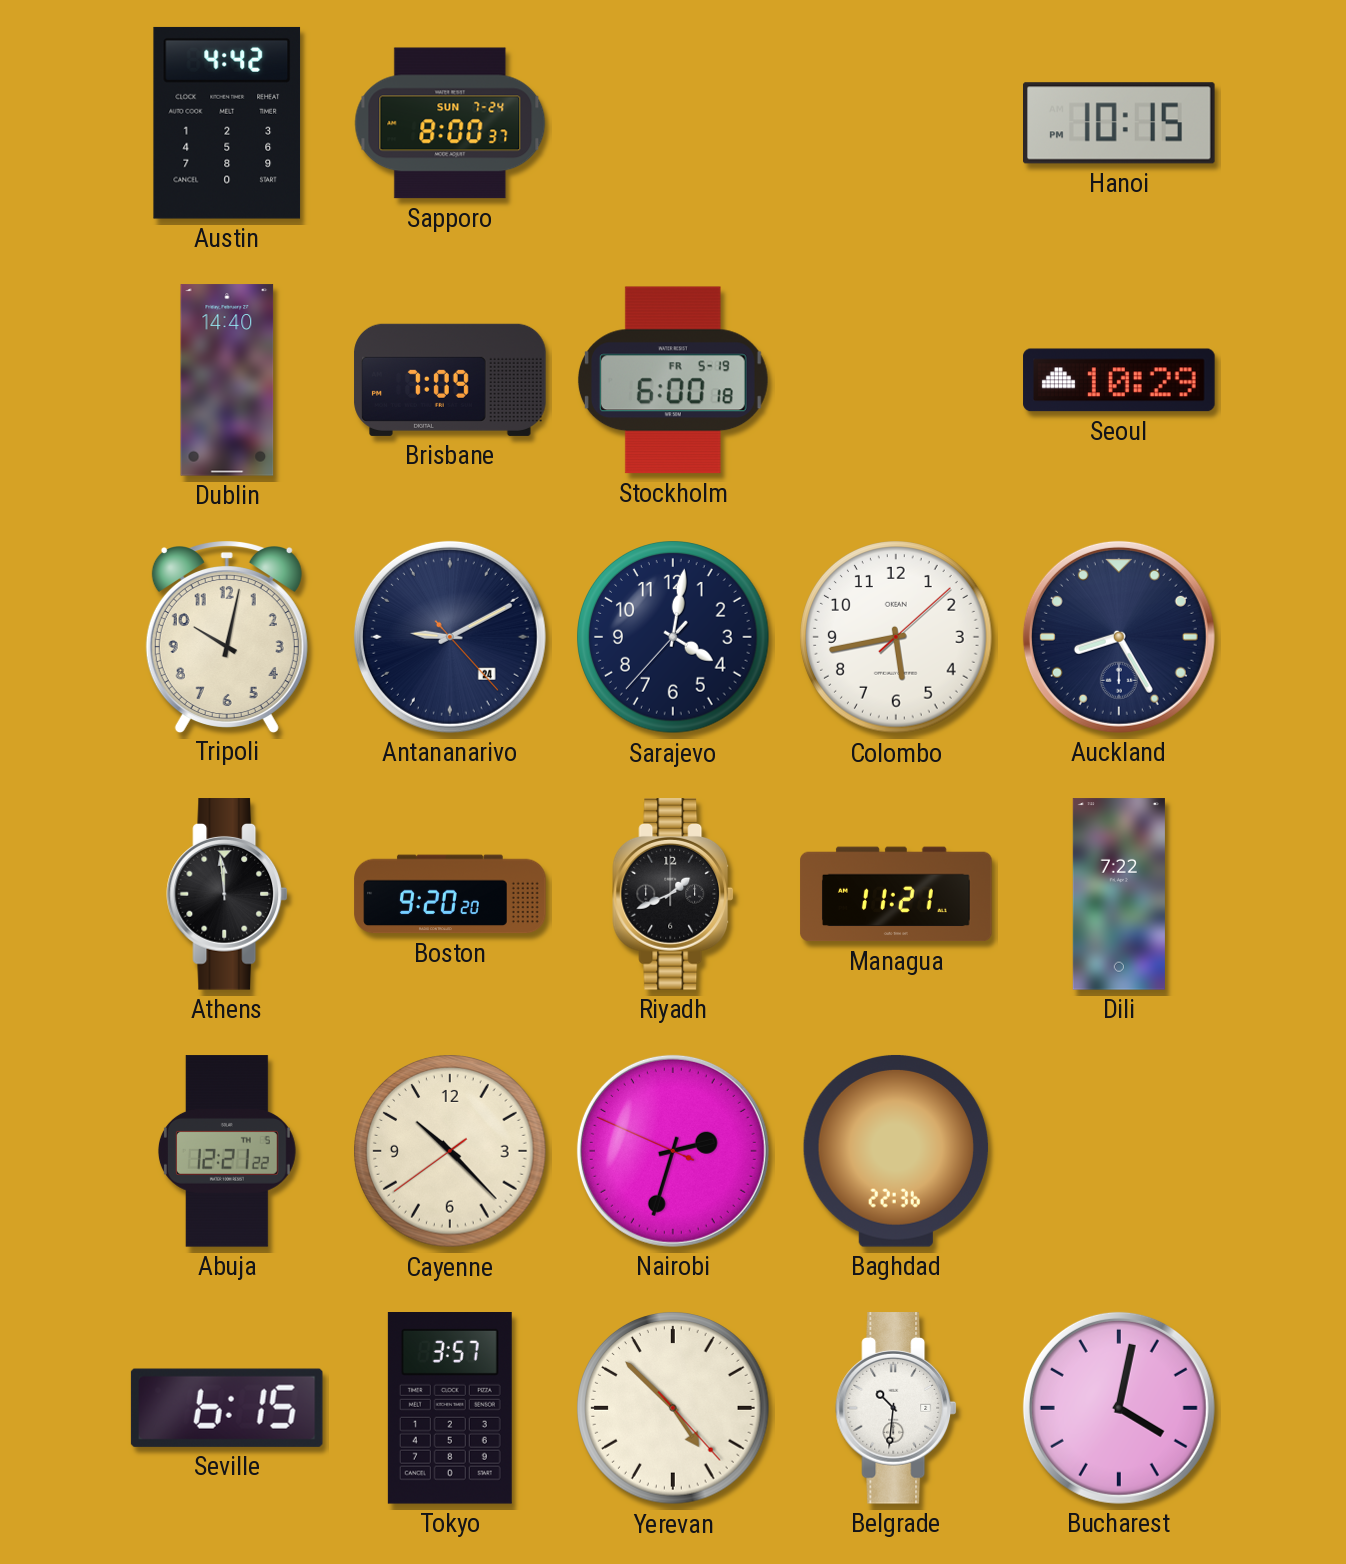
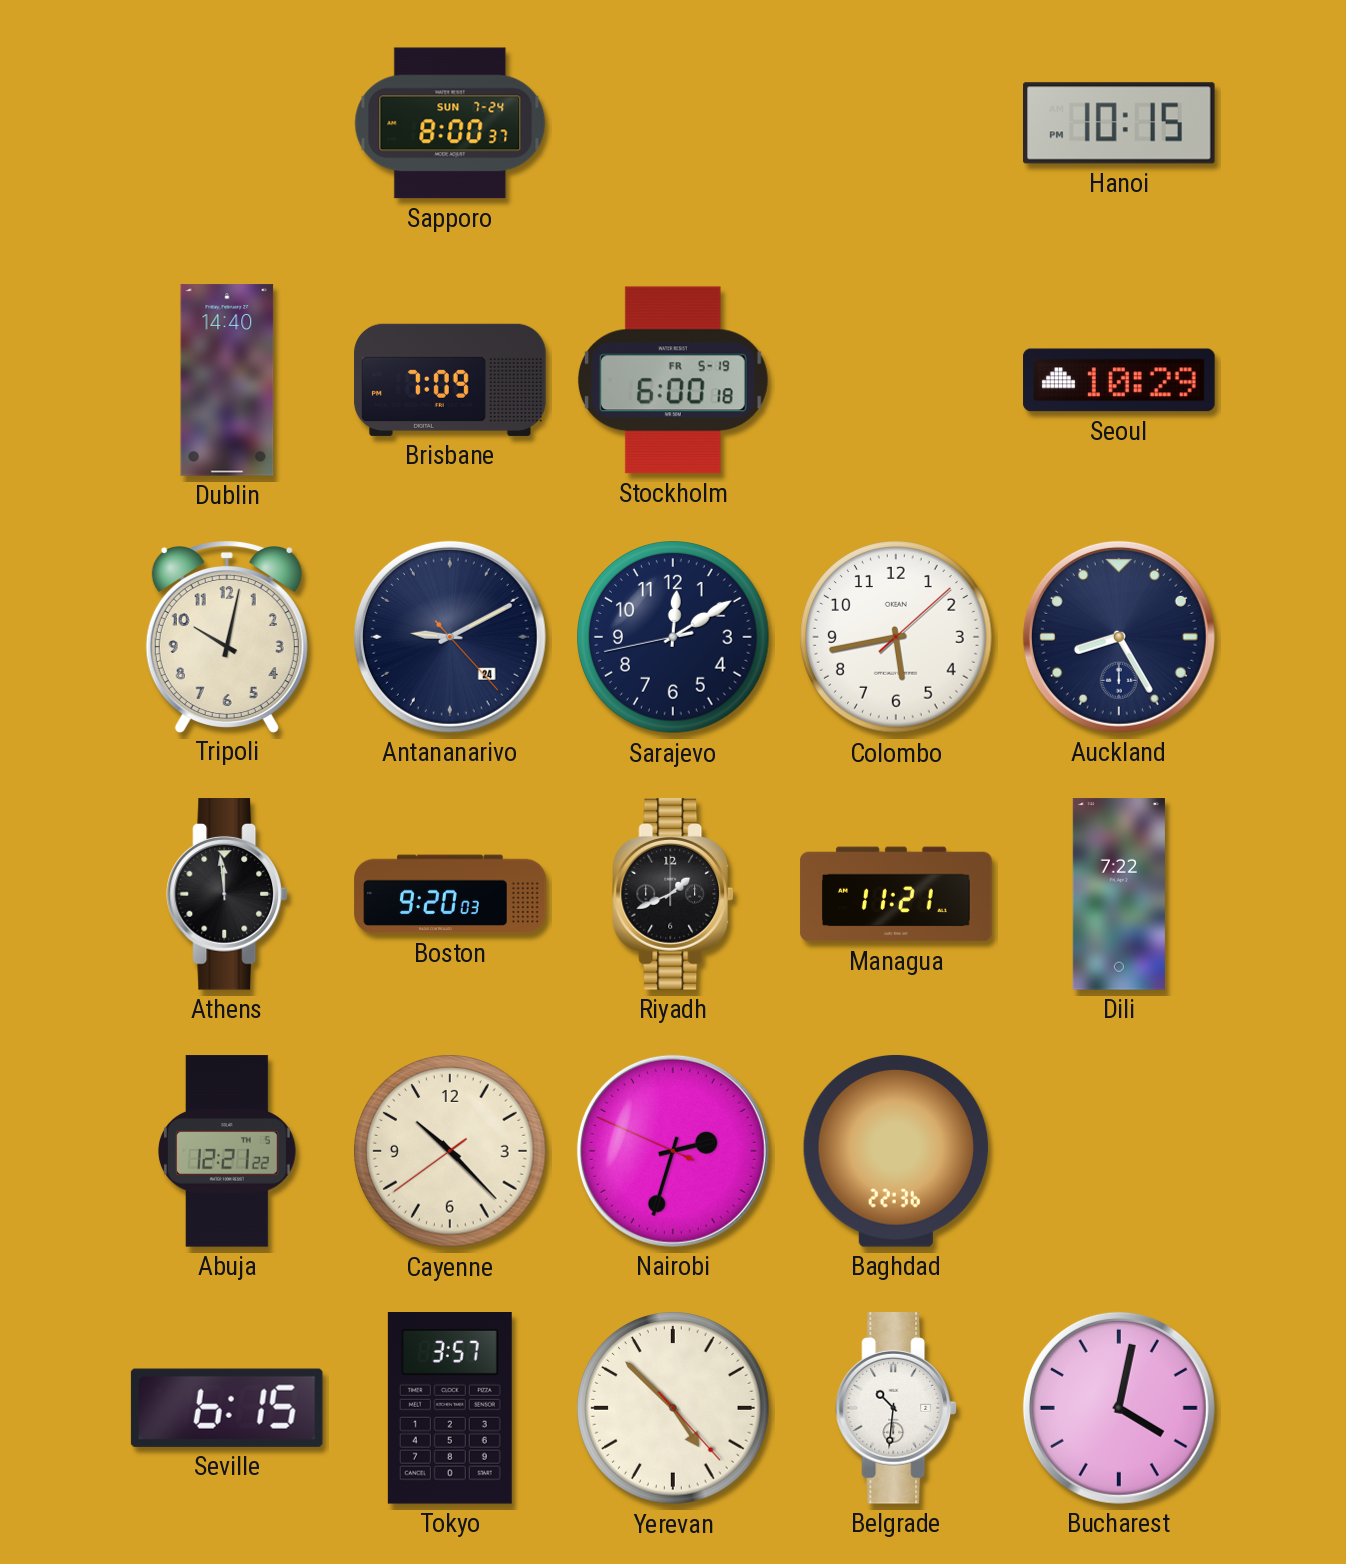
Austin: 4:42 -> none (227, 123)
Sarajevo: 4:01 -> 12:09 (673, 637)
Boston: 9:20:20 -> 9:20:03 (450, 894)
